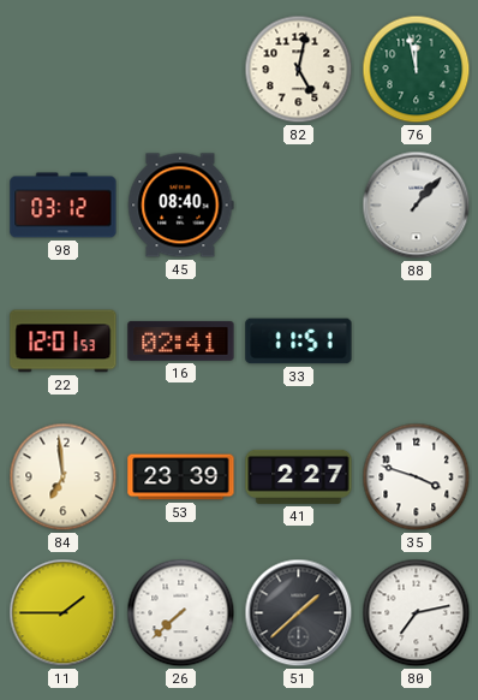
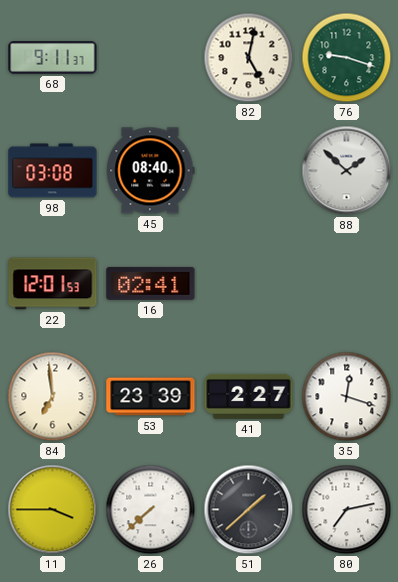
68: none -> 9:11 (53, 58)
76: 11:58 -> 9:18 (347, 58)
98: 03:12 -> 03:08 (53, 171)
88: 1:07 -> 1:52 (347, 171)
33: 11:51 -> none (299, 342)
35: 3:48 -> 12:18 (347, 397)
11: 1:45 -> 3:45 (53, 510)
